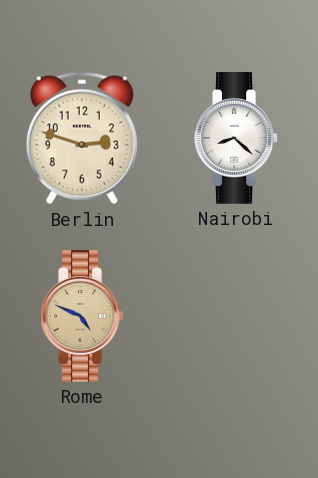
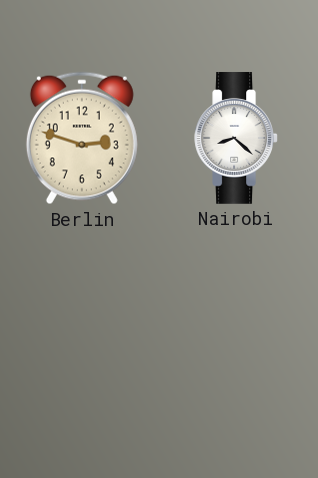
Rome: 4:49 -> none (82, 316)
